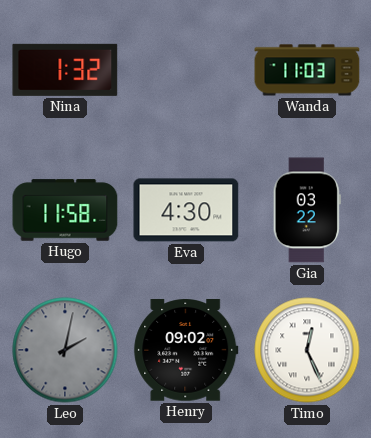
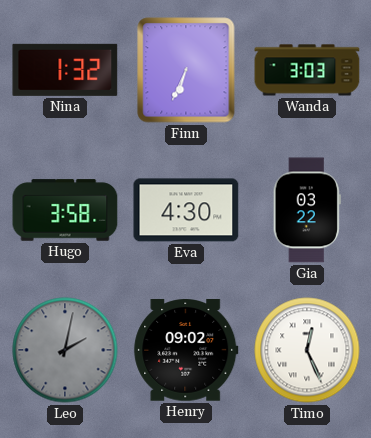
Finn: none -> 6:34 (186, 70)
Wanda: 11:03 -> 3:03 (307, 70)
Hugo: 11:58 -> 3:58 (65, 210)
